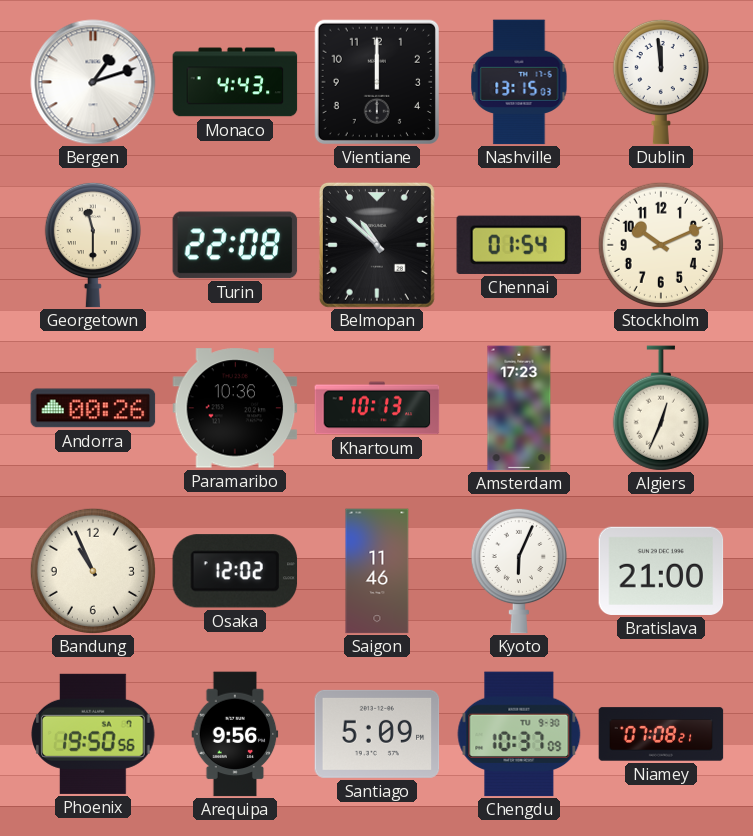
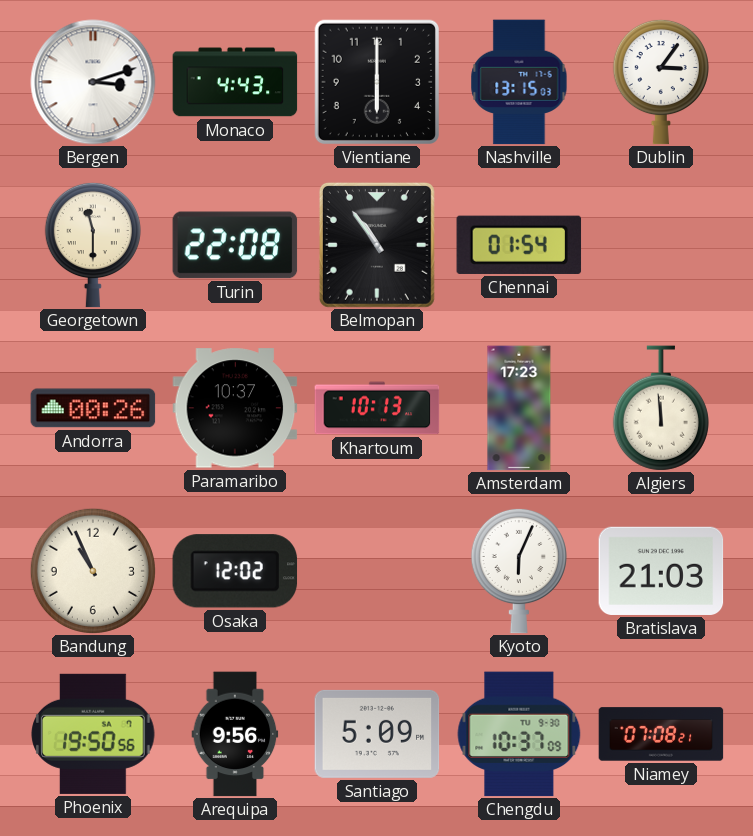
Bergen: 1:12 -> 3:12 (93, 82)
Vientiane: 12:00 -> 6:00 (377, 82)
Dublin: 11:59 -> 3:06 (661, 82)
Belmopan: 10:52 -> 10:54 (377, 245)
Stockholm: 10:11 -> none (661, 245)
Paramaribo: 10:36 -> 10:37 (235, 408)
Algiers: 12:34 -> 11:59 (661, 408)
Saigon: 11:46 -> none (377, 571)
Bratislava: 21:00 -> 21:03 (661, 571)
